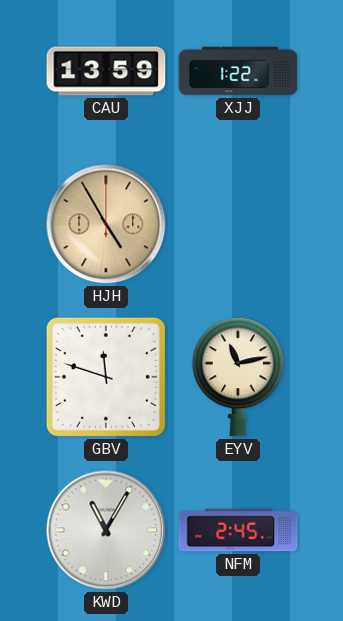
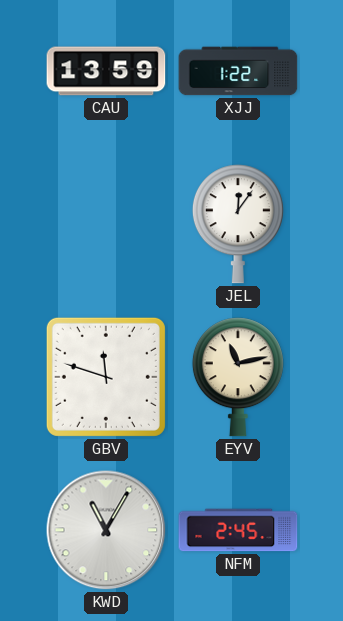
HJH: 4:55 -> none (106, 224)
JEL: none -> 12:06 (238, 224)
